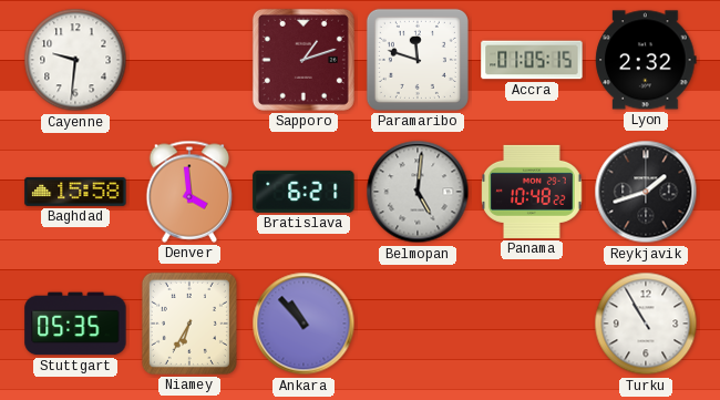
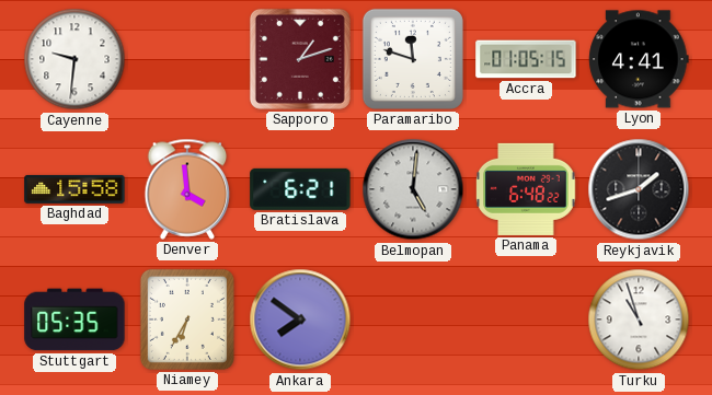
Lyon: 2:32 -> 4:41 (639, 59)
Panama: 10:48 -> 6:48 (526, 189)
Ankara: 10:53 -> 7:51 (300, 320)
Turku: 10:55 -> 10:57 (639, 320)
